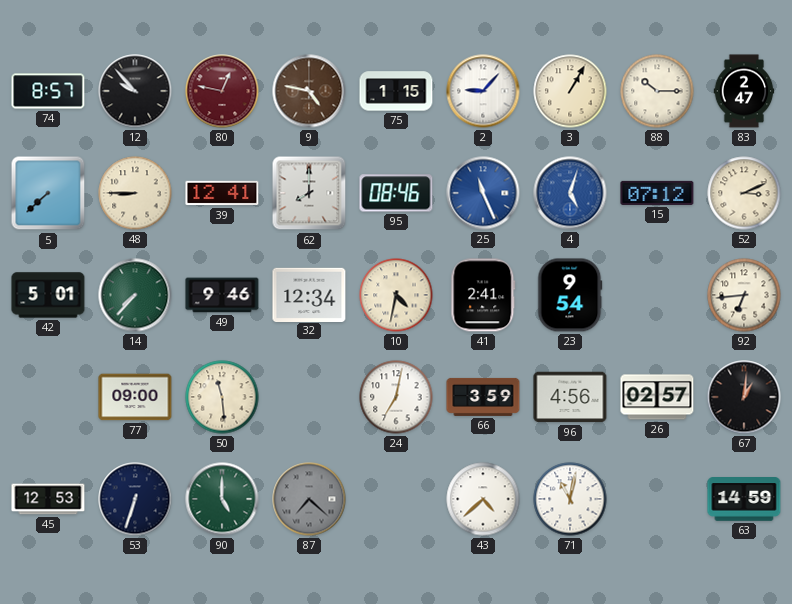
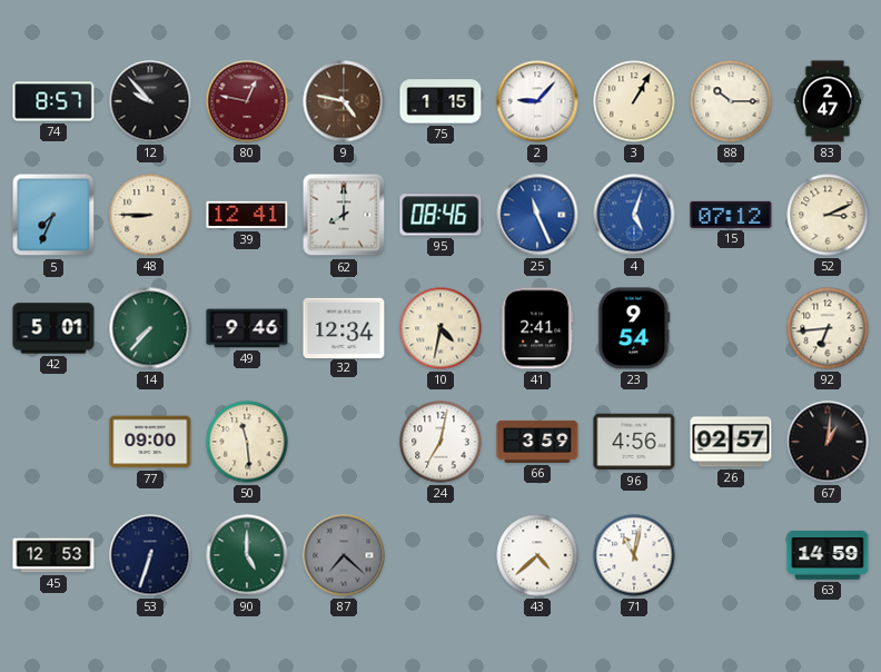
5: 7:38 -> 7:34 (53, 215)
